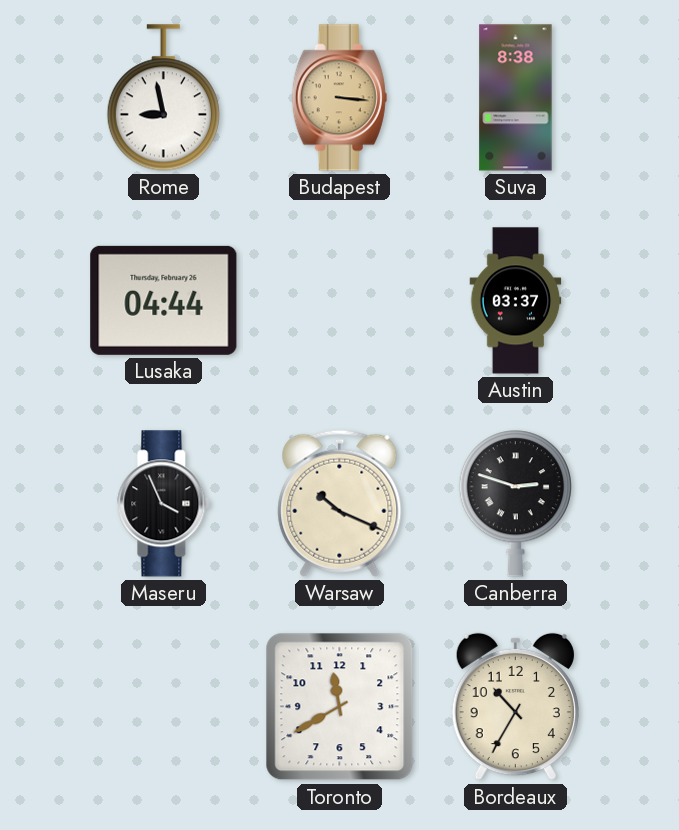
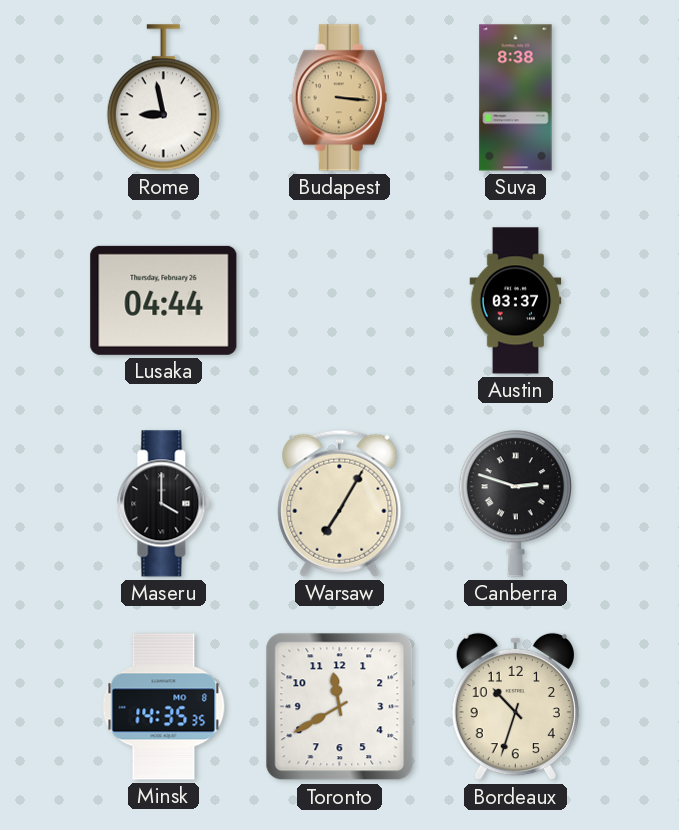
Maseru: 3:56 -> 4:00 (164, 504)
Warsaw: 10:19 -> 7:05 (340, 503)
Minsk: none -> 14:35 (164, 707)
Bordeaux: 10:35 -> 10:33 (515, 707)
